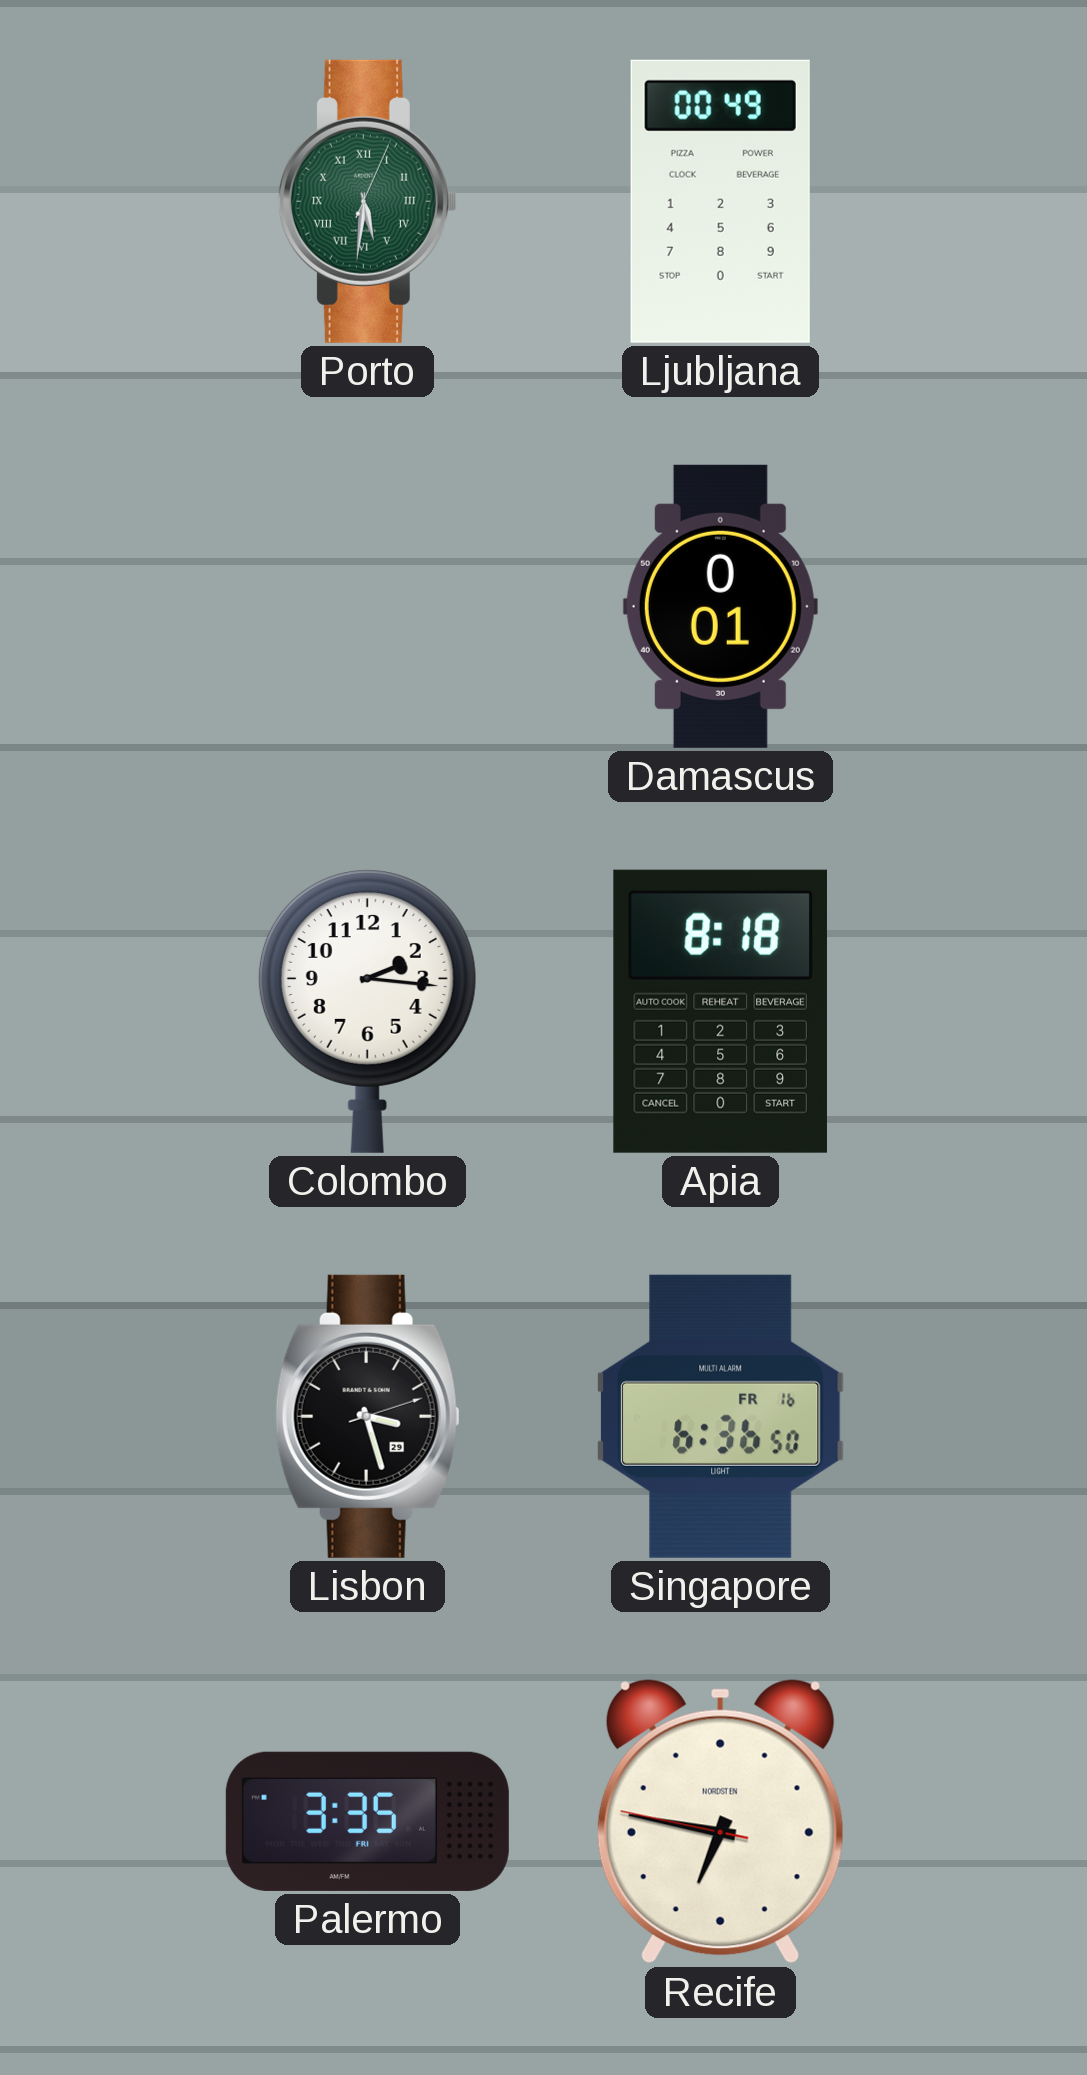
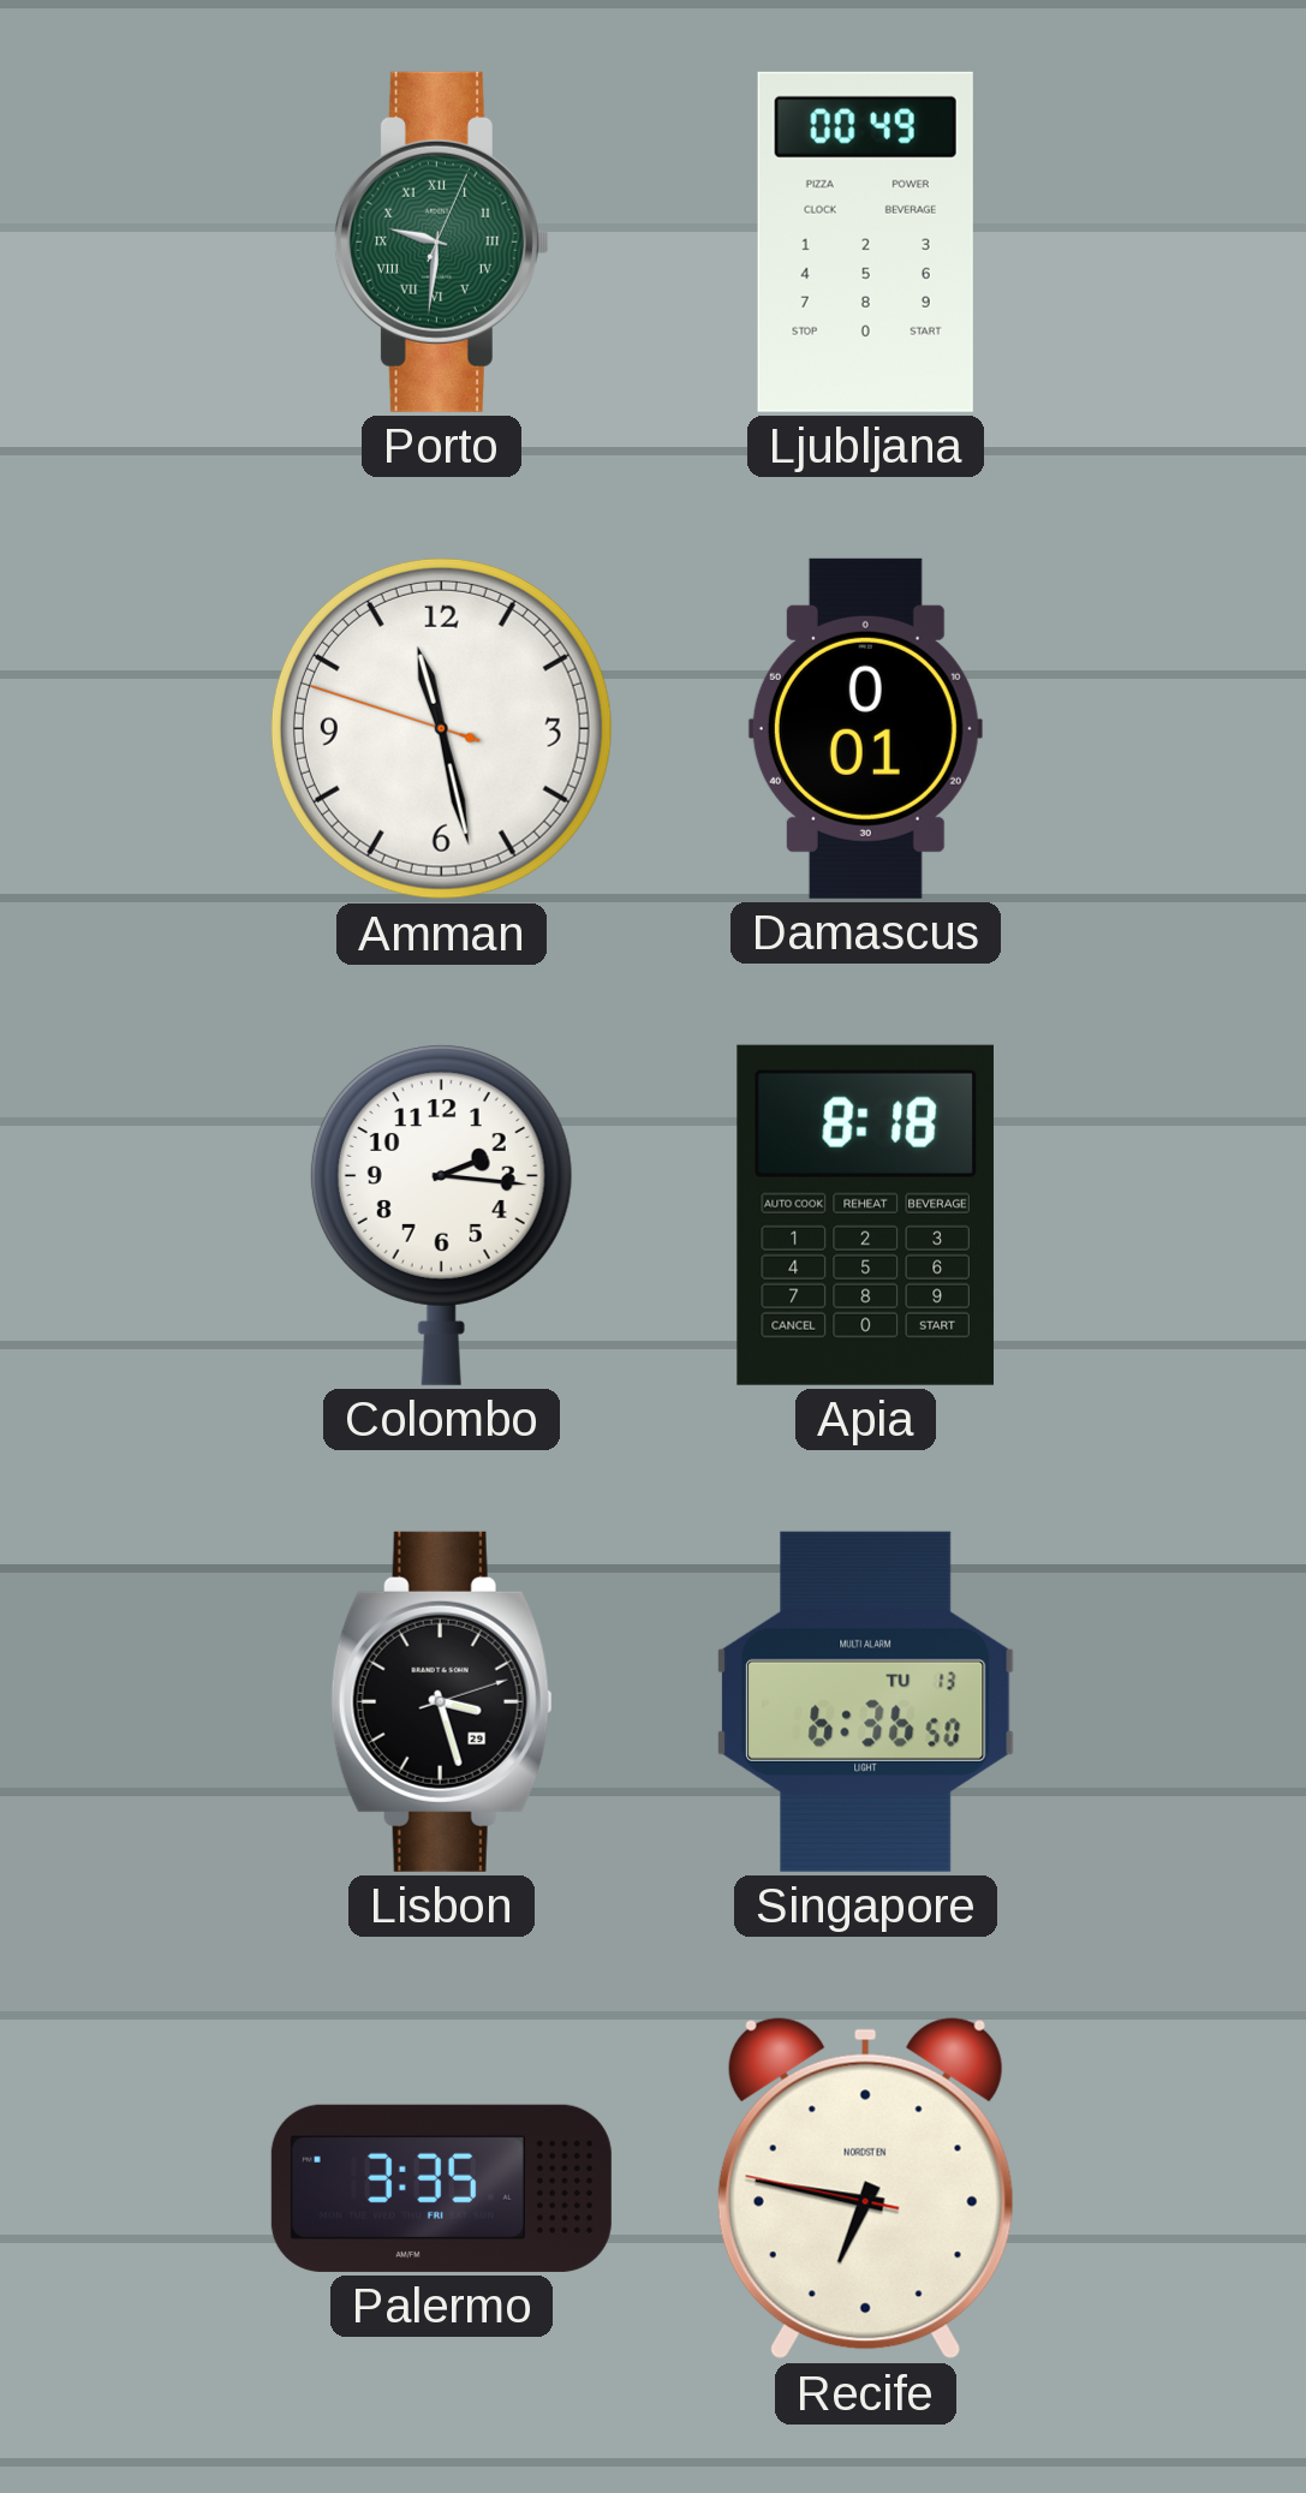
Porto: 5:31 -> 9:31 (441, 241)
Amman: none -> 11:27 (441, 728)
Singapore date: FR 16 -> TU 13 (866, 1701)
